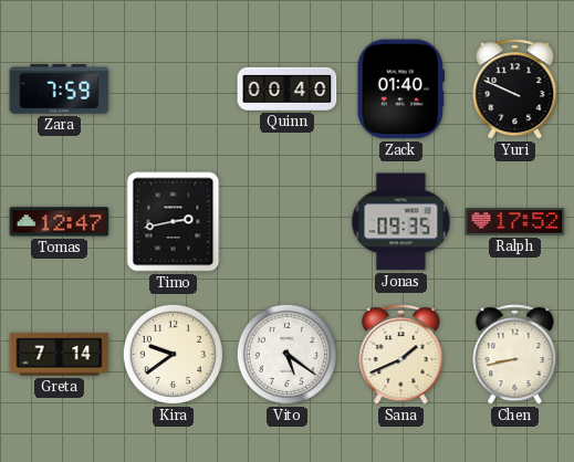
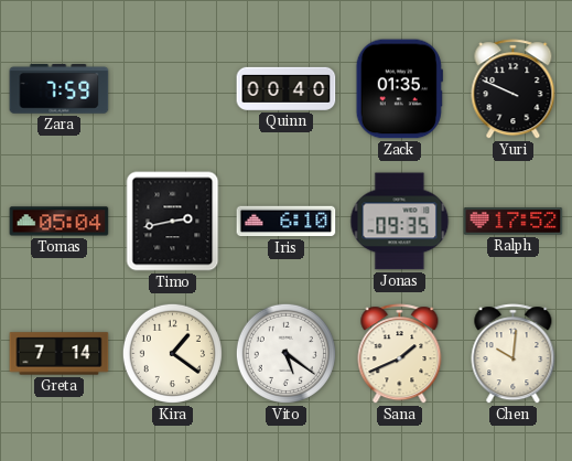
Zack: 01:40 -> 01:35 (399, 89)
Tomas: 12:47 -> 05:04 (60, 222)
Iris: none -> 6:10 (287, 222)
Kira: 9:39 -> 1:21 (172, 353)
Chen: 8:43 -> 10:01 (514, 354)
